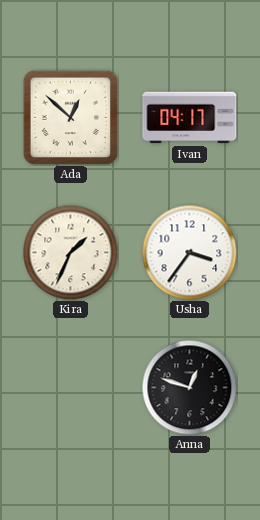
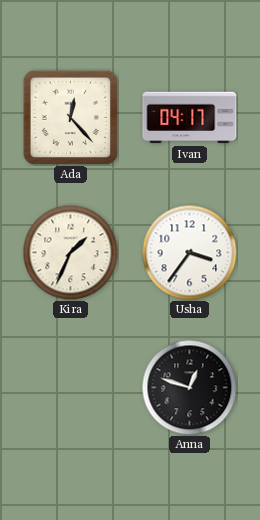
Ada: 12:52 -> 12:23 (70, 117)
